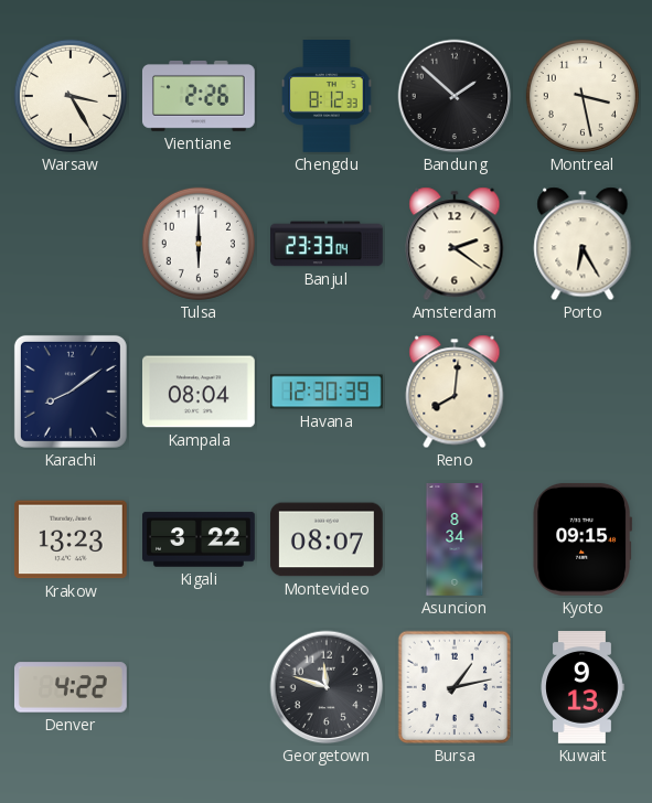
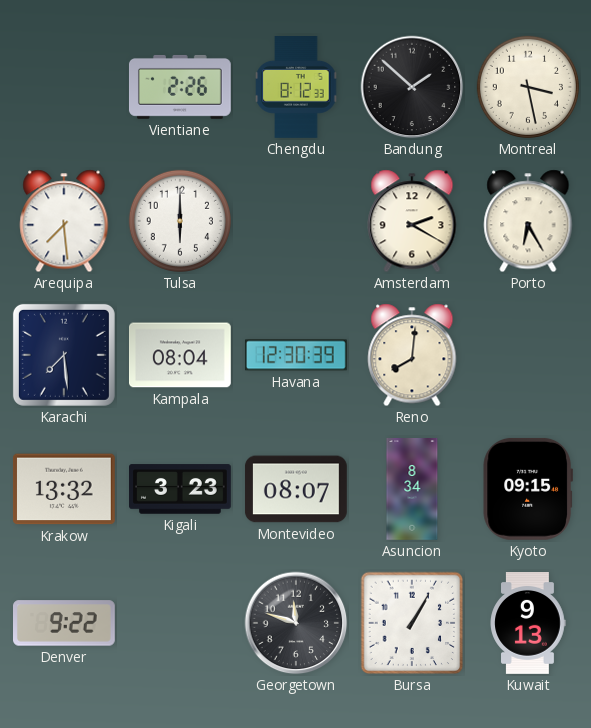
Warsaw: 3:25 -> none (71, 96)
Arequipa: none -> 7:29 (64, 221)
Banjul: 23:33 -> none (328, 244)
Amsterdam: 2:21 -> 2:20 (412, 221)
Karachi: 8:09 -> 7:29 (64, 355)
Krakow: 13:23 -> 13:32 (64, 489)
Kigali: 3:22 -> 3:23 (181, 489)
Denver: 4:22 -> 9:22 (65, 623)
Bursa: 1:13 -> 1:05 (412, 623)
